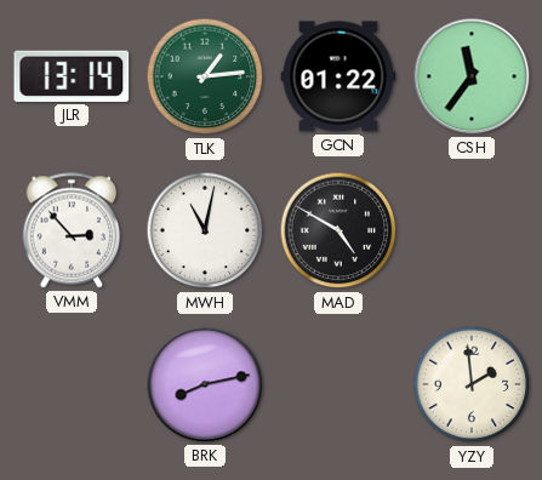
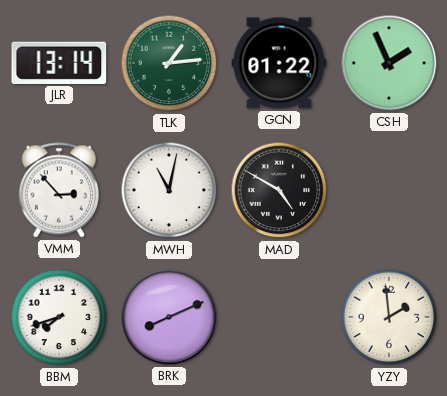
CSH: 11:36 -> 1:56 (389, 63)
BBM: none -> 7:42 (59, 317)
BRK: 8:13 -> 8:11 (169, 317)
